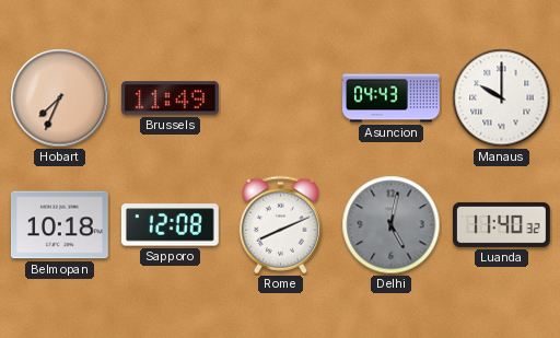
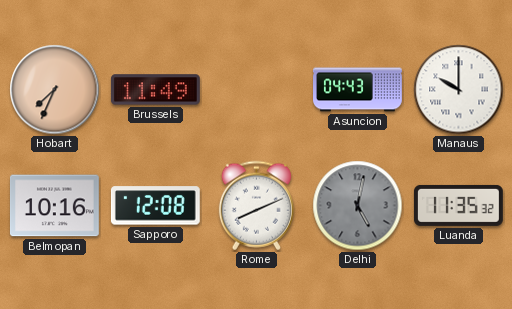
Belmopan: 10:18 -> 10:16 (54, 206)
Luanda: 11:40 -> 11:35 (458, 205)
